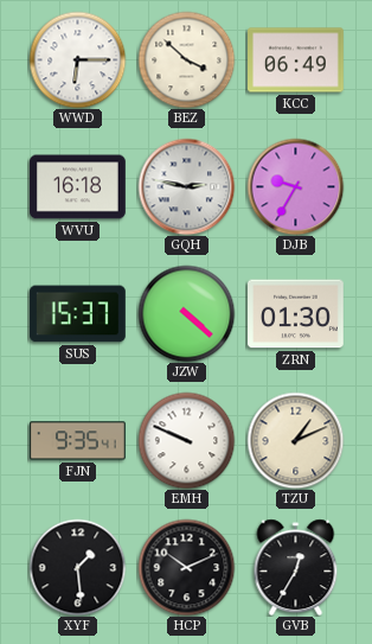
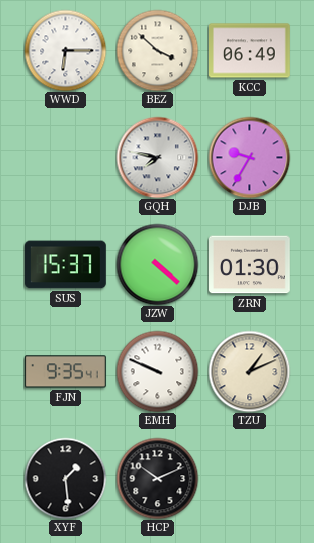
WVU: 16:18 -> none (78, 187)
GQH: 2:47 -> 7:47 (157, 157)
GVB: 12:35 -> none (296, 567)
